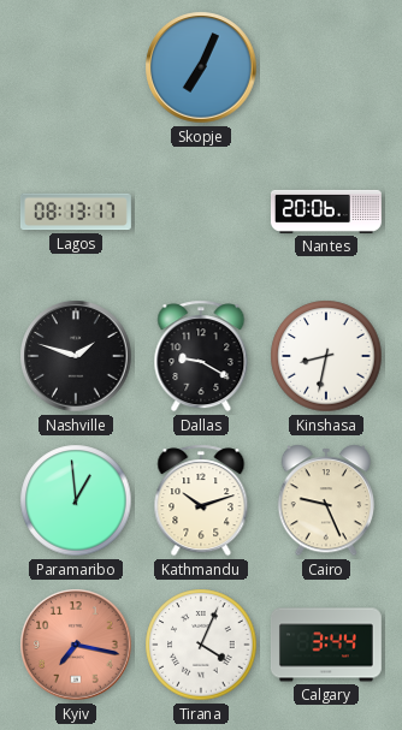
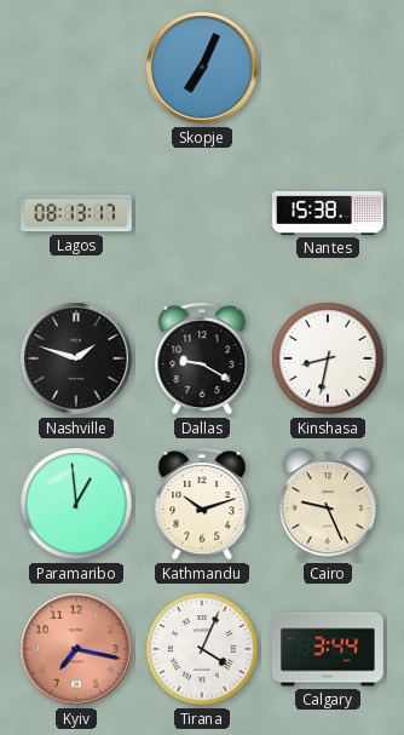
Nantes: 20:06 -> 15:38 (328, 213)
